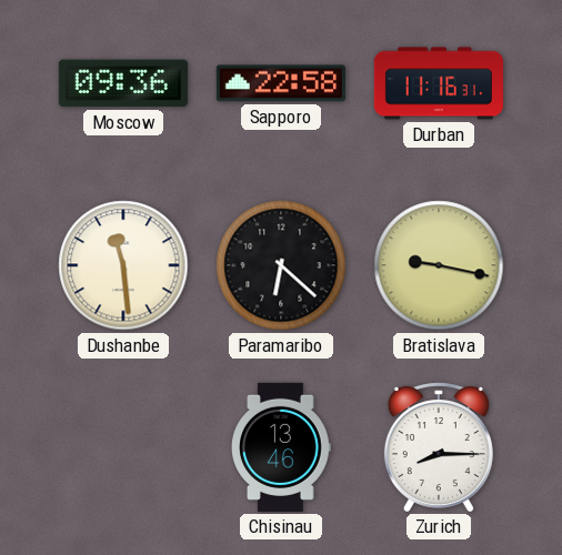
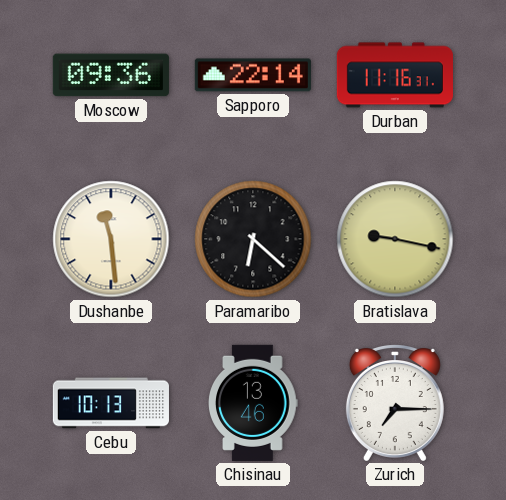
Sapporo: 22:58 -> 22:14 (253, 75)
Cebu: none -> 10:13 (111, 403)
Zurich: 8:15 -> 7:15 (395, 403)
